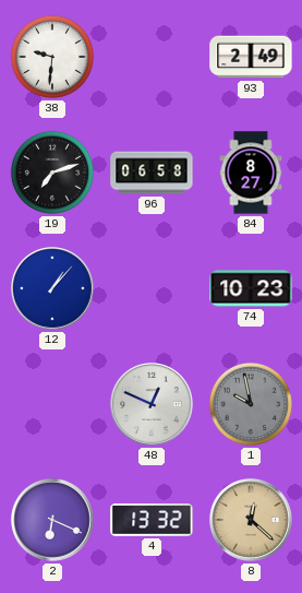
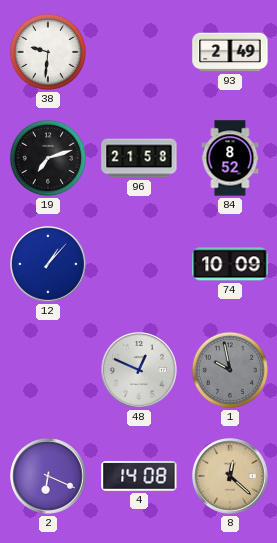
96: 06:58 -> 21:58 (139, 158)
84: 8:27 -> 8:52 (230, 158)
74: 10:23 -> 10:09 (230, 264)
4: 13:32 -> 14:08 (139, 477)
